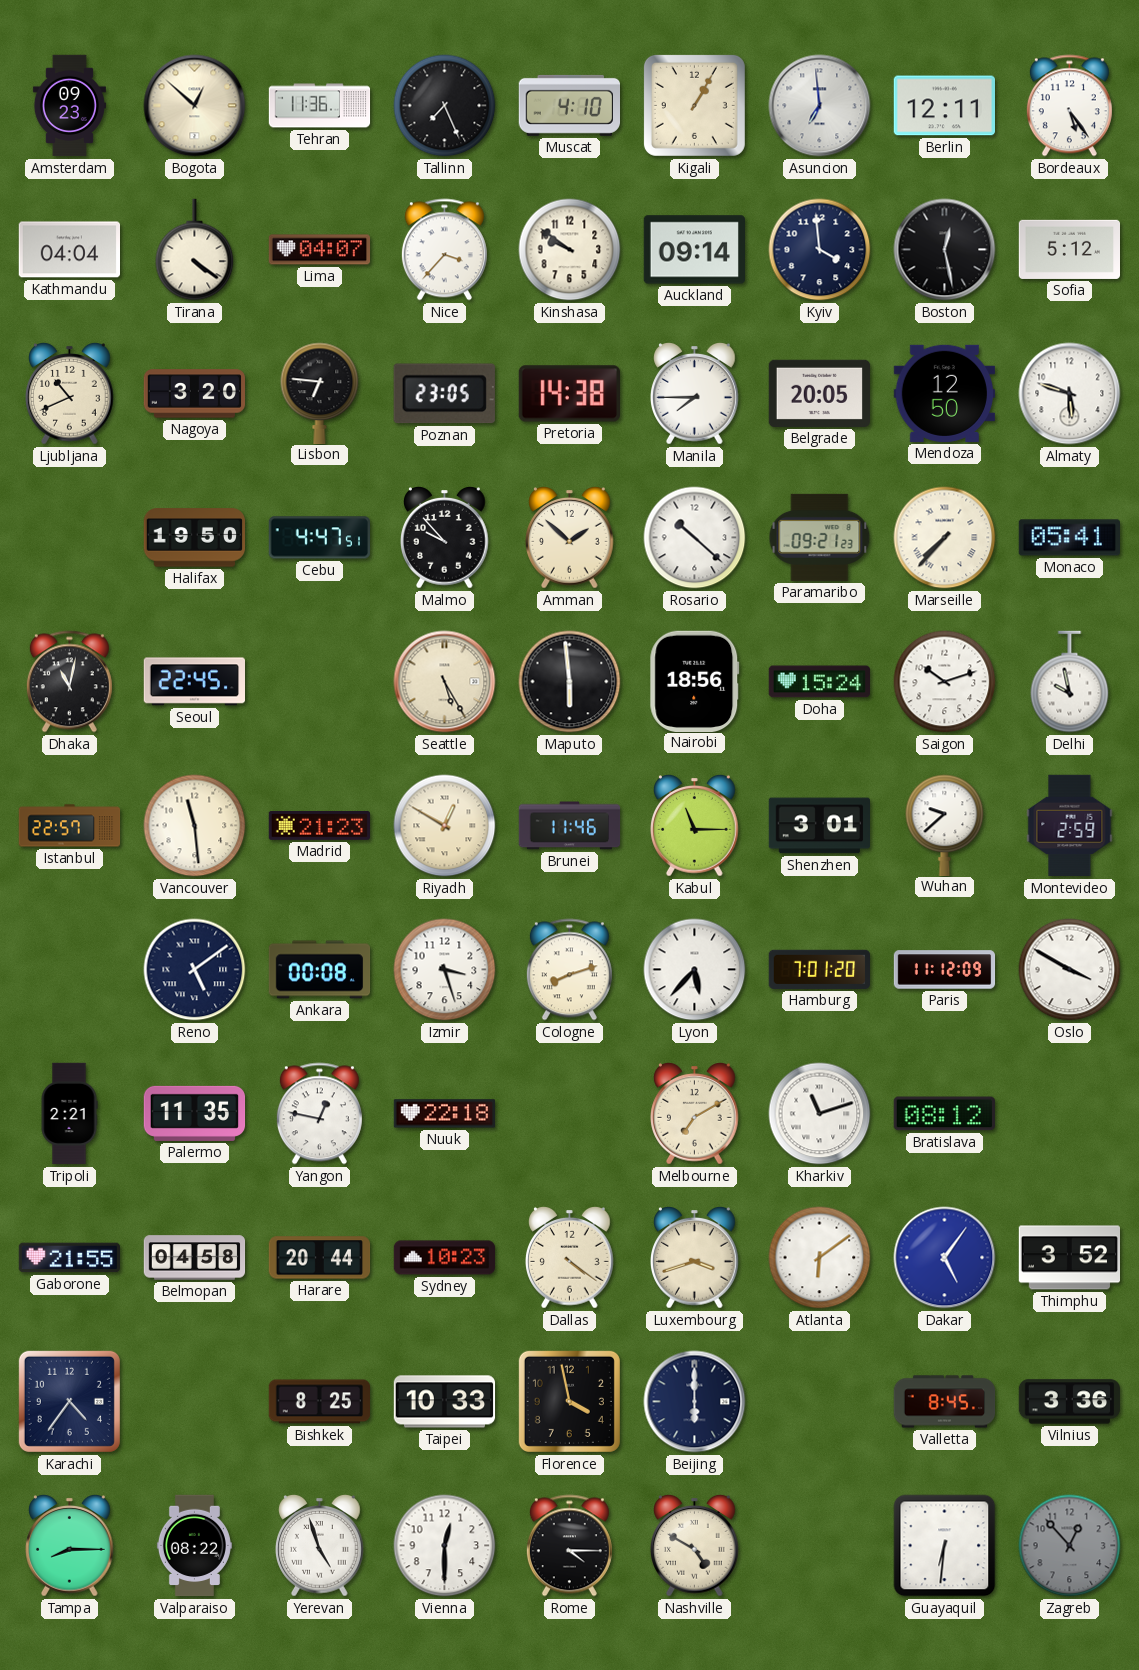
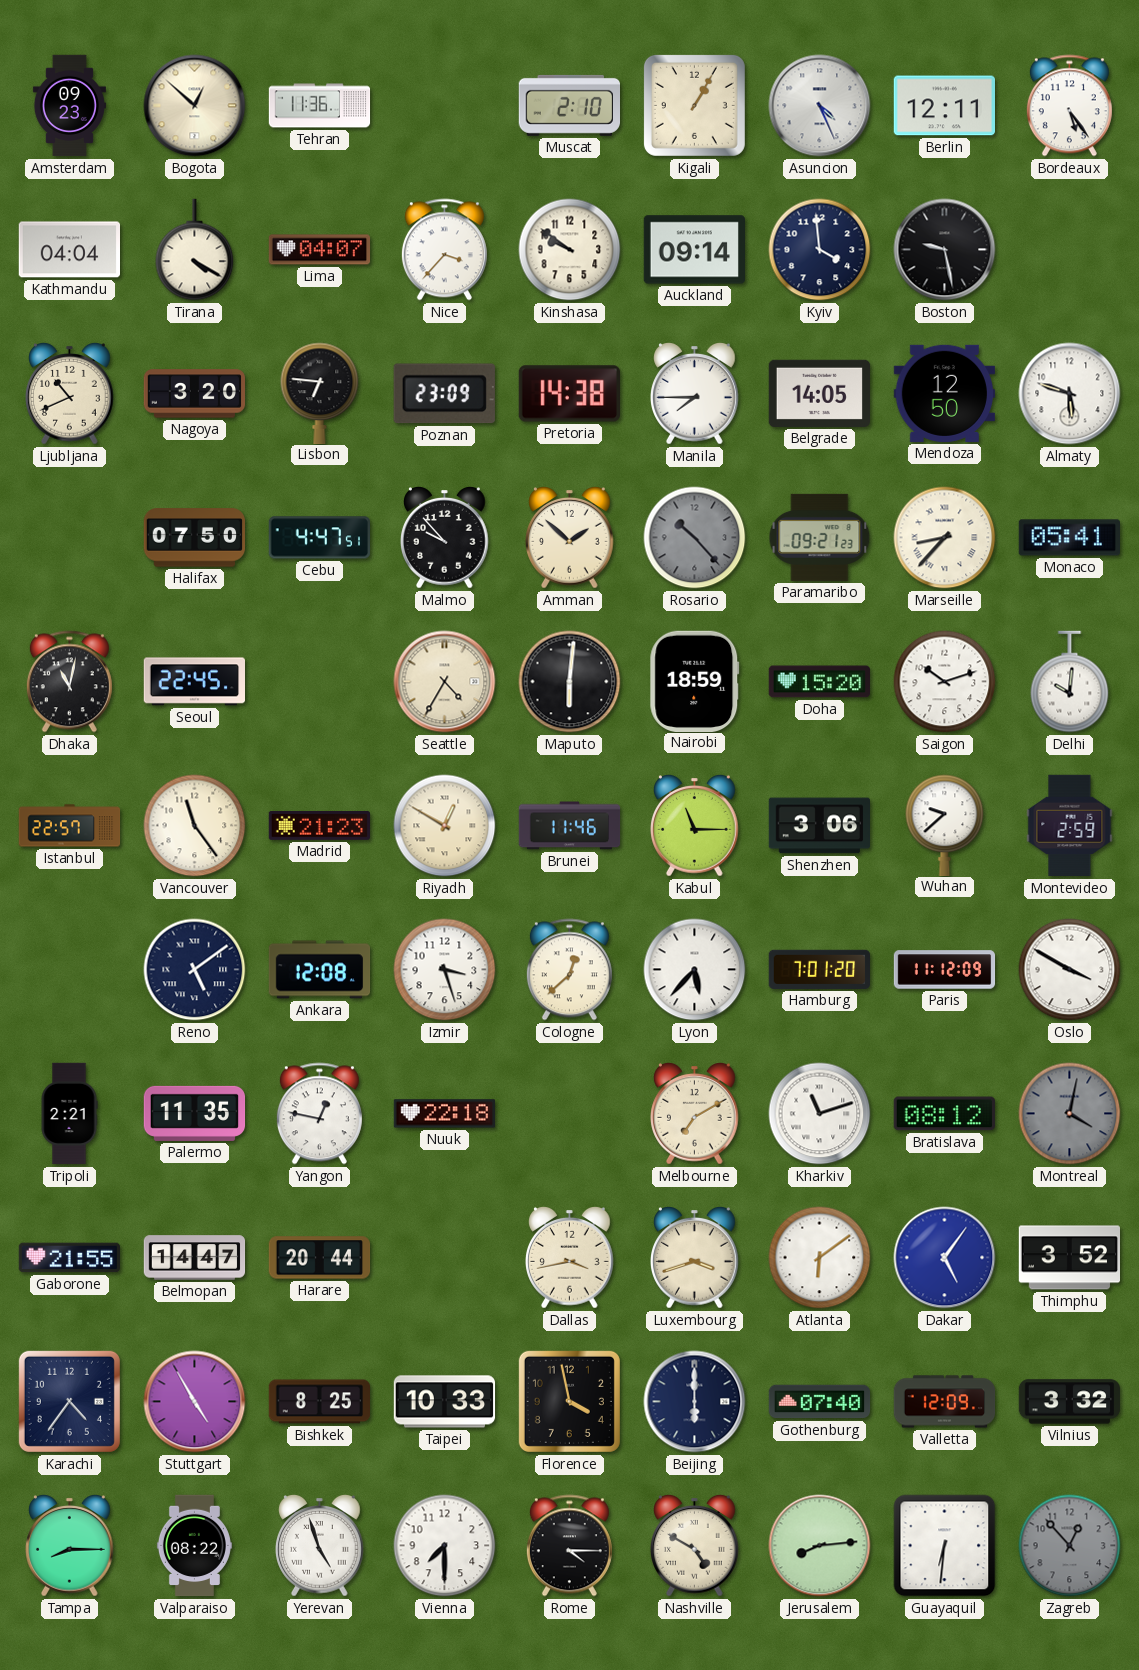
Tallinn: 7:26 -> none (445, 106)
Muscat: 4:10 -> 2:10 (569, 105)
Asuncion: 6:59 -> 4:26 (820, 106)
Tirana: 4:21 -> 4:20 (195, 250)
Boston: 12:28 -> 9:28 (945, 250)
Sofia: 5:12 -> none (1069, 249)
Poznan: 23:05 -> 23:09 (444, 394)
Belgrade: 20:05 -> 14:05 (819, 393)
Halifax: 19:50 -> 07:50 (194, 538)
Rosario: 10:22 -> 10:23 (695, 538)
Rosario dial: white -> grey (695, 538)
Marseille: 7:37 -> 8:37 (945, 538)
Seattle: 5:25 -> 4:35 (445, 682)
Maputo: 5:59 -> 6:01 (570, 682)
Nairobi: 18:56 -> 18:59 (695, 681)
Doha: 15:24 -> 15:20 (819, 682)
Delhi: 9:58 -> 10:01 (1070, 682)
Vancouver: 11:29 -> 11:24 (195, 826)
Shenzhen: 3:01 -> 3:06 (819, 826)
Ankara: 00:08 -> 12:08 (320, 970)
Cologne: 8:12 -> 12:38 (569, 970)
Montreal: none -> 4:02 (1070, 1114)
Belmopan: 04:58 -> 14:47 (195, 1258)
Sydney: 10:23 -> none (445, 1258)
Dallas: 4:21 -> 3:43 (570, 1258)
Stuttgart: none -> 4:55 (195, 1402)
Gothenburg: none -> 07:40 (820, 1402)
Valletta: 8:45 -> 12:09 (945, 1402)
Vilnius: 3:36 -> 3:32 (1070, 1402)
Vienna: 12:30 -> 7:30 (445, 1546)
Jerusalem: none -> 8:14 (820, 1546)
